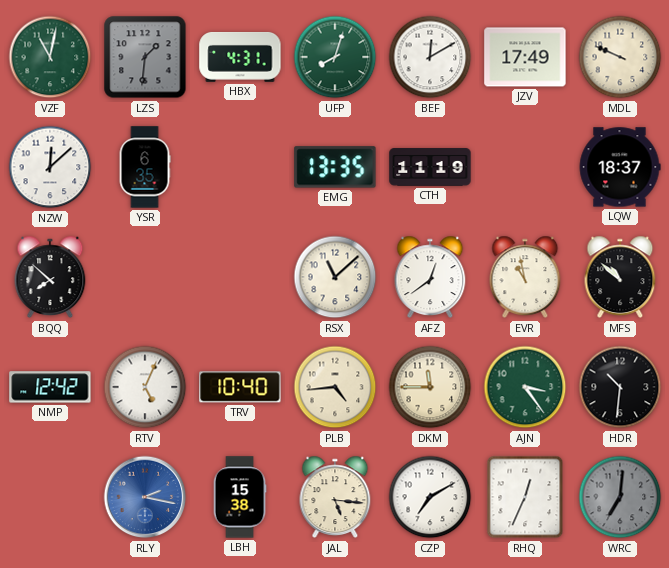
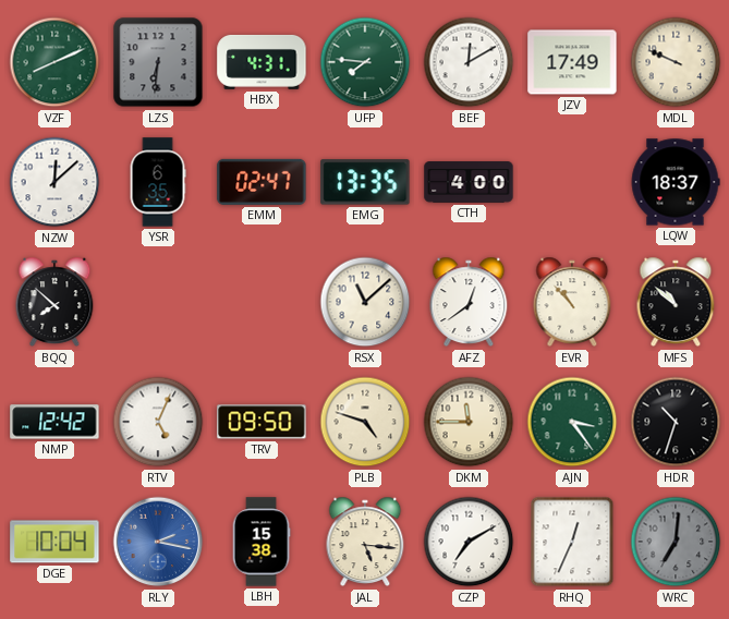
VZF: 11:02 -> 8:11 (54, 62)
LZS: 1:31 -> 6:31 (158, 62)
UFP: 8:03 -> 7:46 (365, 62)
EMM: none -> 02:47 (262, 182)
CTH: 11:19 -> 4:00 (469, 182)
EVR: 10:58 -> 10:53 (572, 302)
TRV: 10:40 -> 09:50 (262, 422)
PLB: 4:44 -> 4:48 (365, 422)
HDR: 10:31 -> 10:33 (676, 422)
DGE: none -> 10:04 (54, 542)
